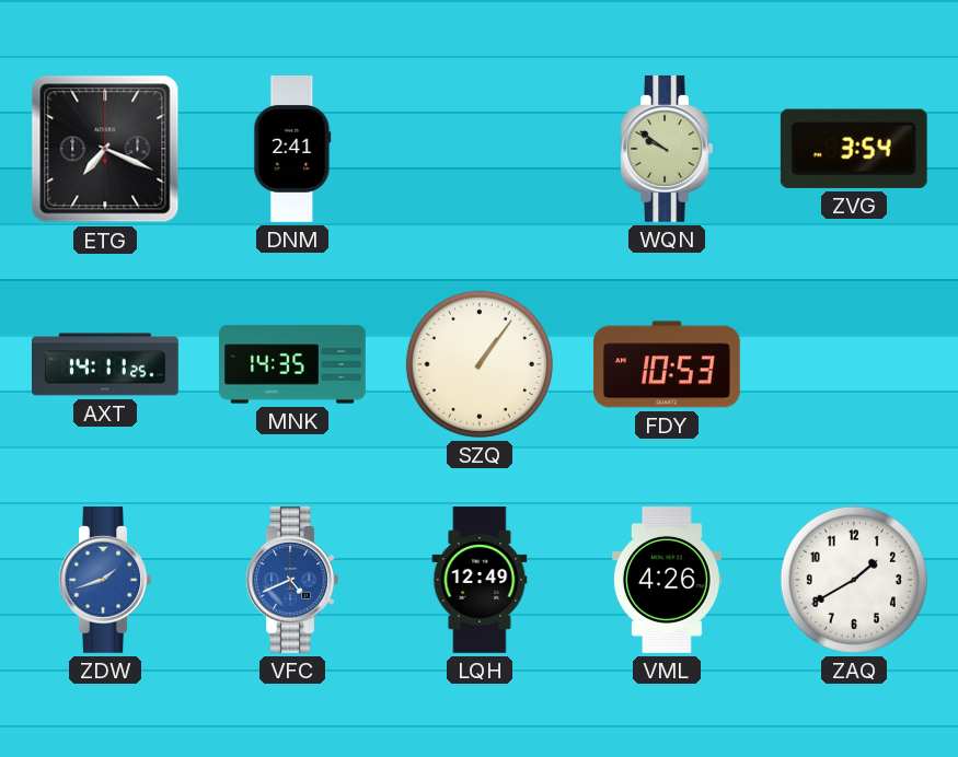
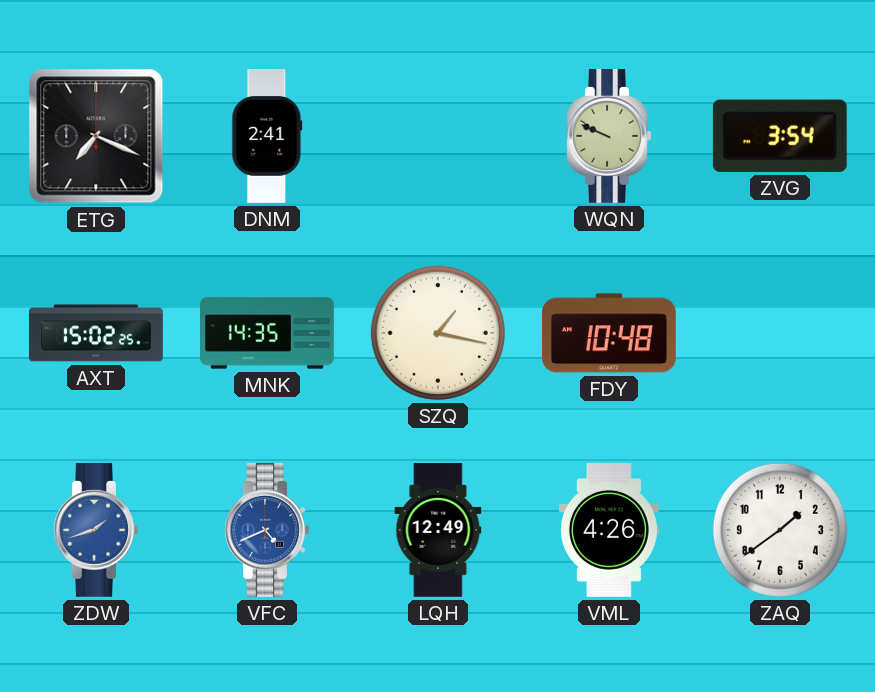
WQN: 9:51 -> 9:49 (609, 136)
AXT: 14:11 -> 15:02 (97, 333)
SZQ: 1:06 -> 1:17 (438, 333)
FDY: 10:53 -> 10:48 (610, 333)
ZAQ: 1:40 -> 1:39 (780, 530)
